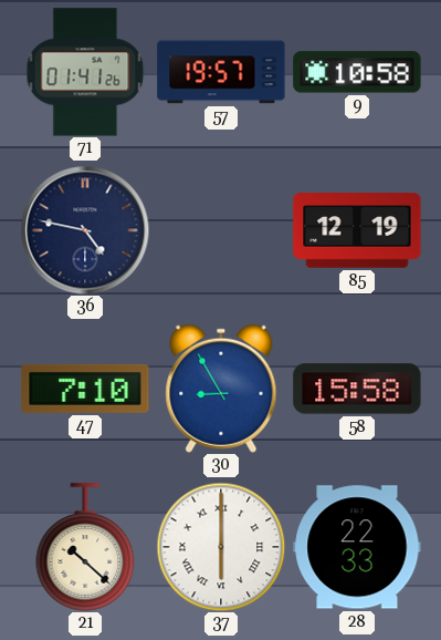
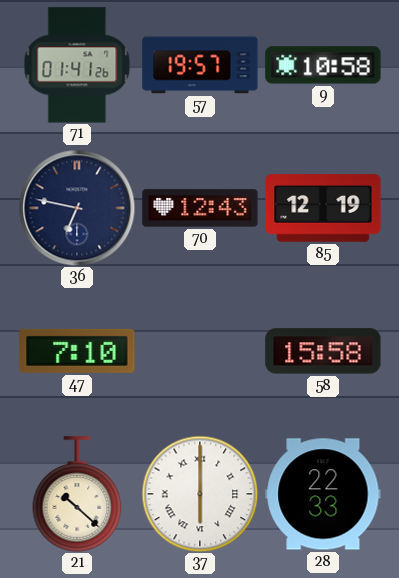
36: 4:47 -> 6:47 (77, 208)
70: none -> 12:43 (200, 208)
30: 8:55 -> none (221, 389)
